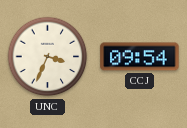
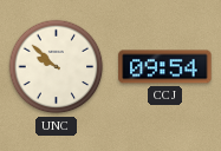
UNC: 3:34 -> 9:52 (57, 67)
